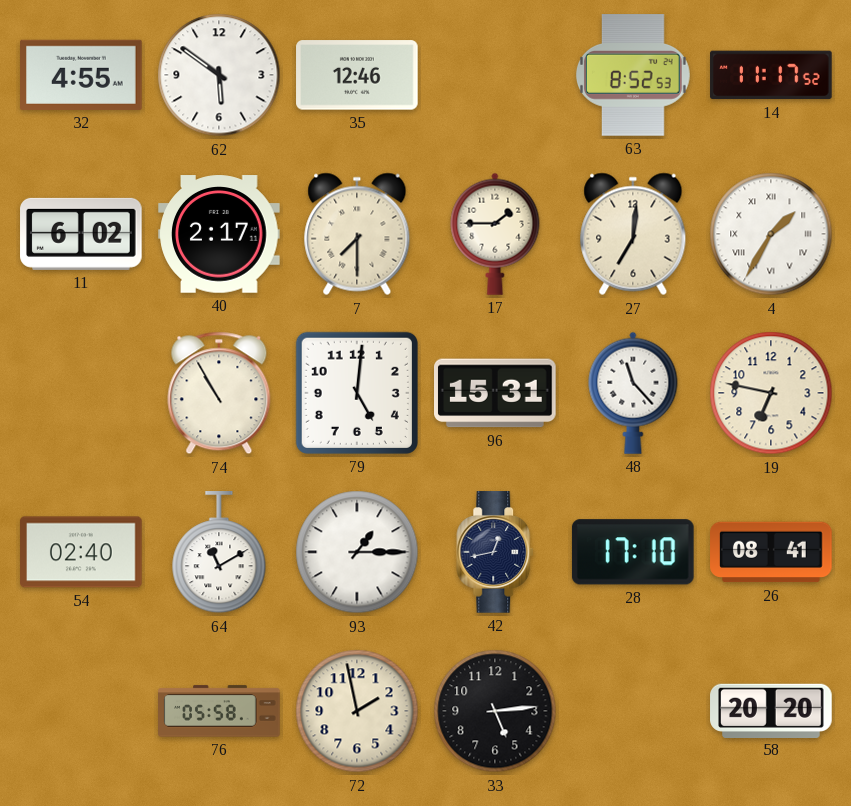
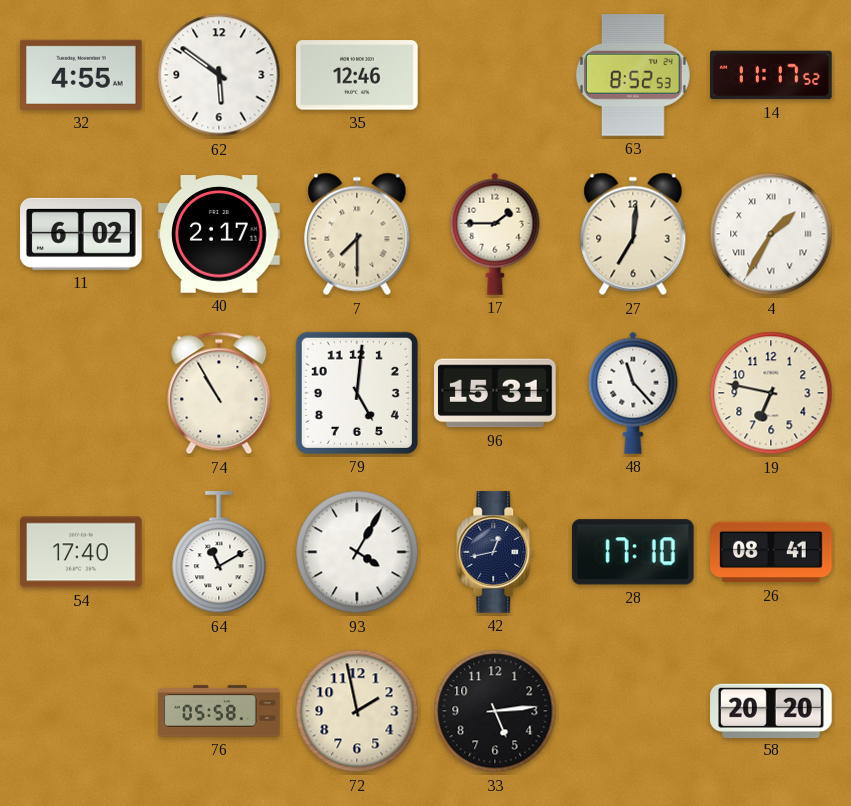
54: 02:40 -> 17:40 (81, 552)
93: 1:15 -> 4:05 (357, 552)
